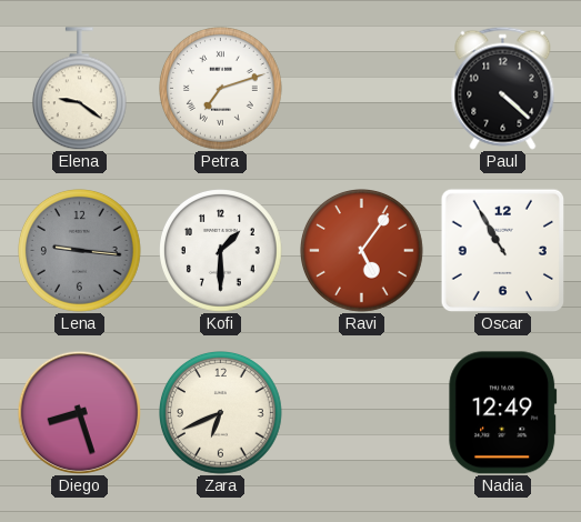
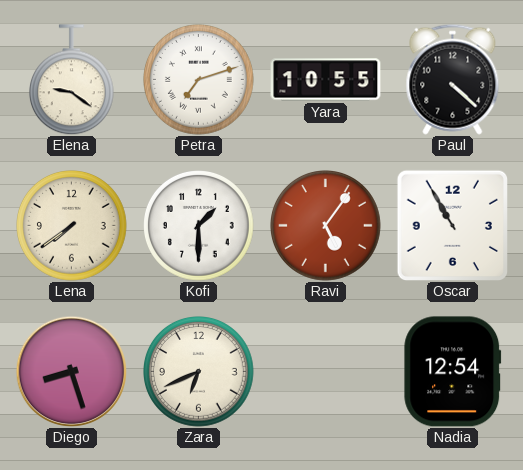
Yara: none -> 10:55 (326, 80)
Lena: 9:16 -> 7:39 (72, 226)
Lena dial: grey -> cream (72, 226)
Nadia: 12:49 -> 12:54 (453, 372)
